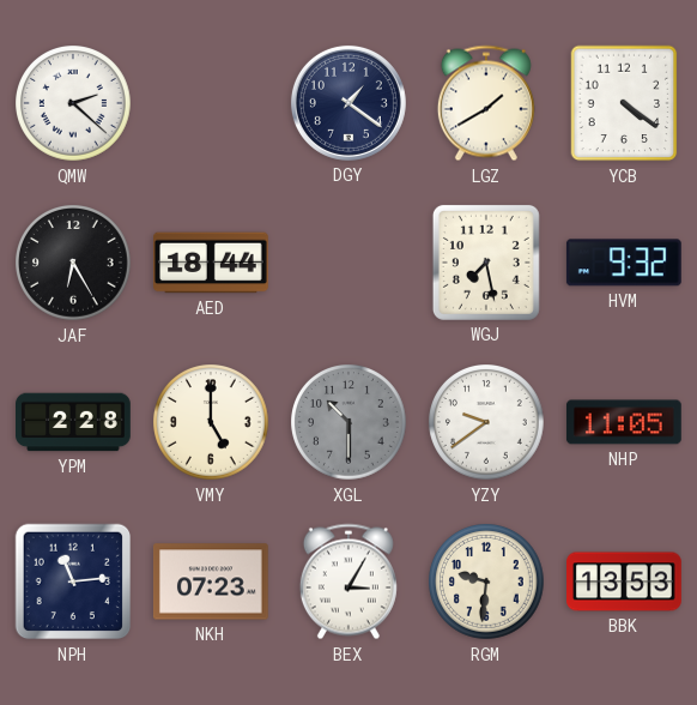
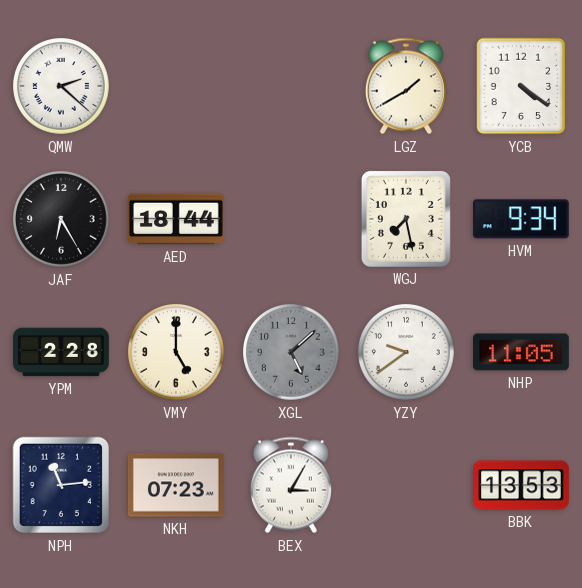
DGY: 1:21 -> none (348, 103)
HVM: 9:32 -> 9:34 (521, 219)
XGL: 10:30 -> 5:08 (292, 353)
RGM: 9:31 -> none (487, 583)
